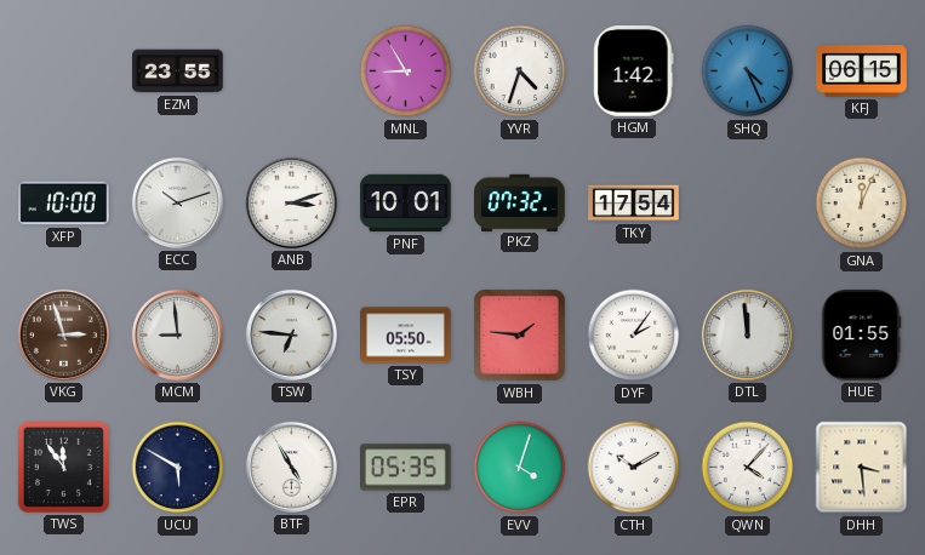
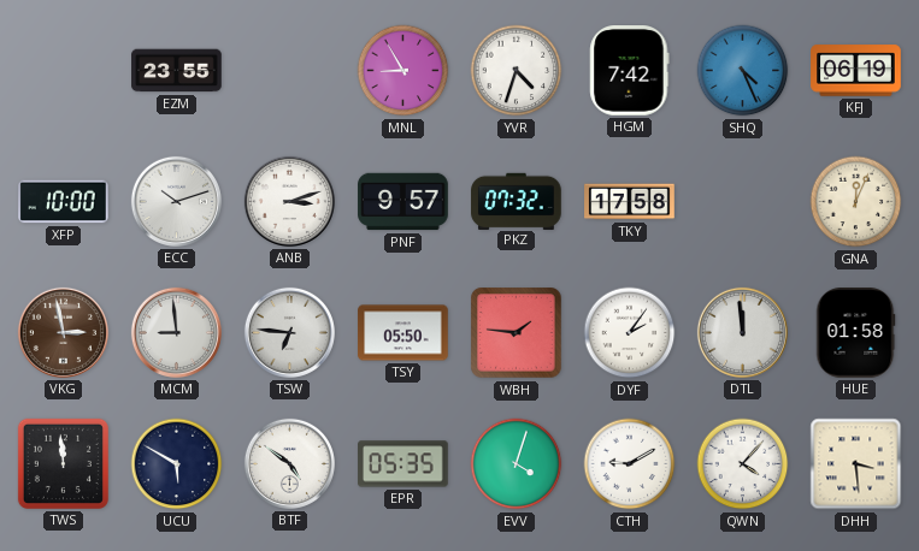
HGM: 1:42 -> 7:42 (630, 71)
KFJ: 06:15 -> 06:19 (856, 71)
PNF: 10:01 -> 9:57 (403, 202)
TKY: 17:54 -> 17:58 (630, 202)
VKG: 2:57 -> 2:58 (63, 332)
HUE: 01:55 -> 01:58 (855, 333)
TWS: 11:54 -> 11:59 (63, 463)
BTF: 4:55 -> 4:51 (289, 463)
CTH: 10:10 -> 9:10 (630, 464)
